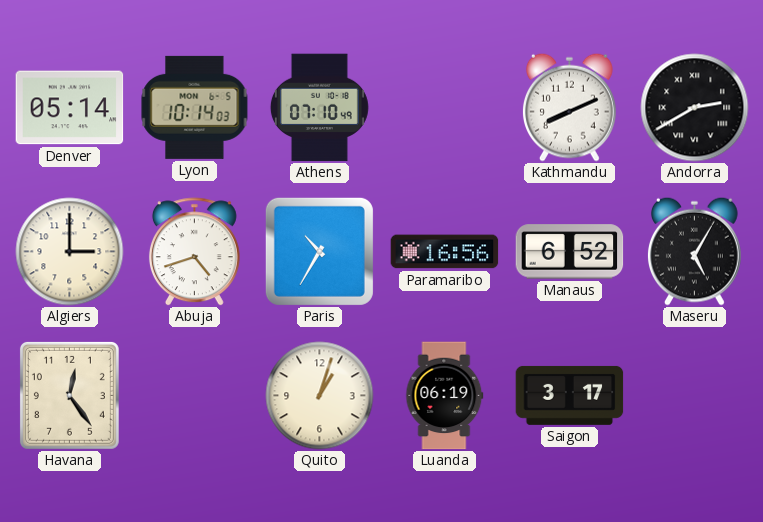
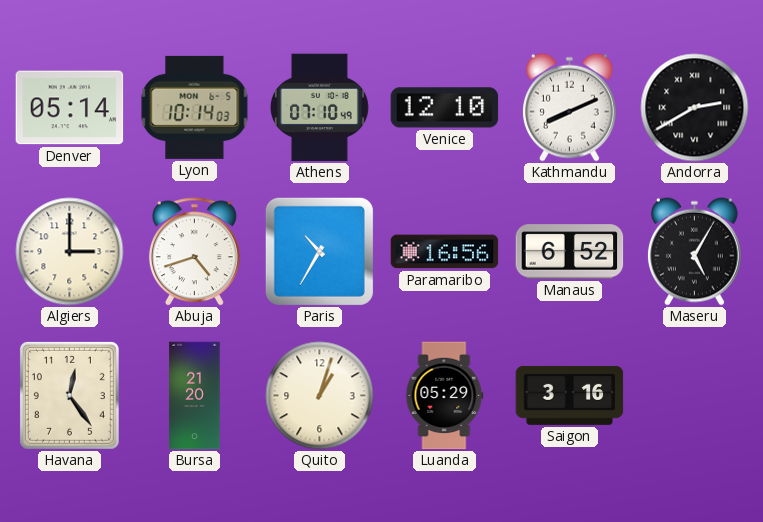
Venice: none -> 12:10 (445, 108)
Bursa: none -> 21:20 (195, 396)
Luanda: 06:19 -> 05:29 (445, 396)
Saigon: 3:17 -> 3:16 (570, 395)
